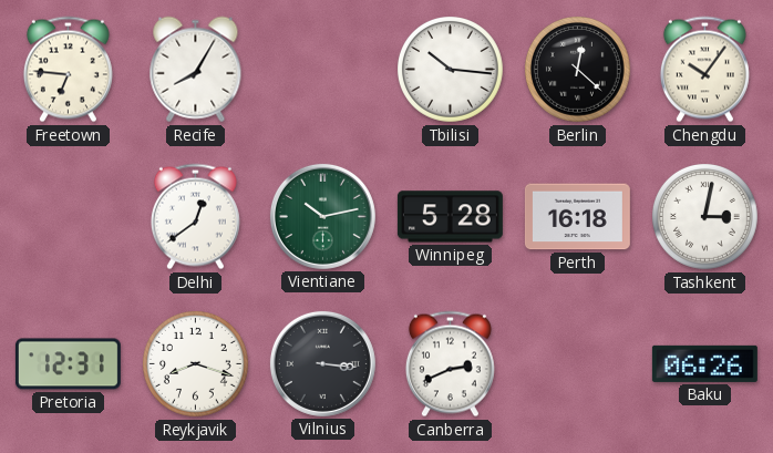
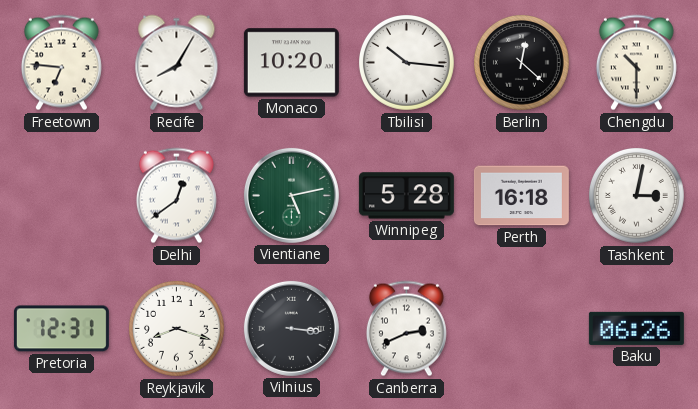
Monaco: none -> 10:20 (291, 63)
Chengdu: 10:06 -> 10:30 (636, 63)
Vientiane: 10:13 -> 5:13 (291, 195)
